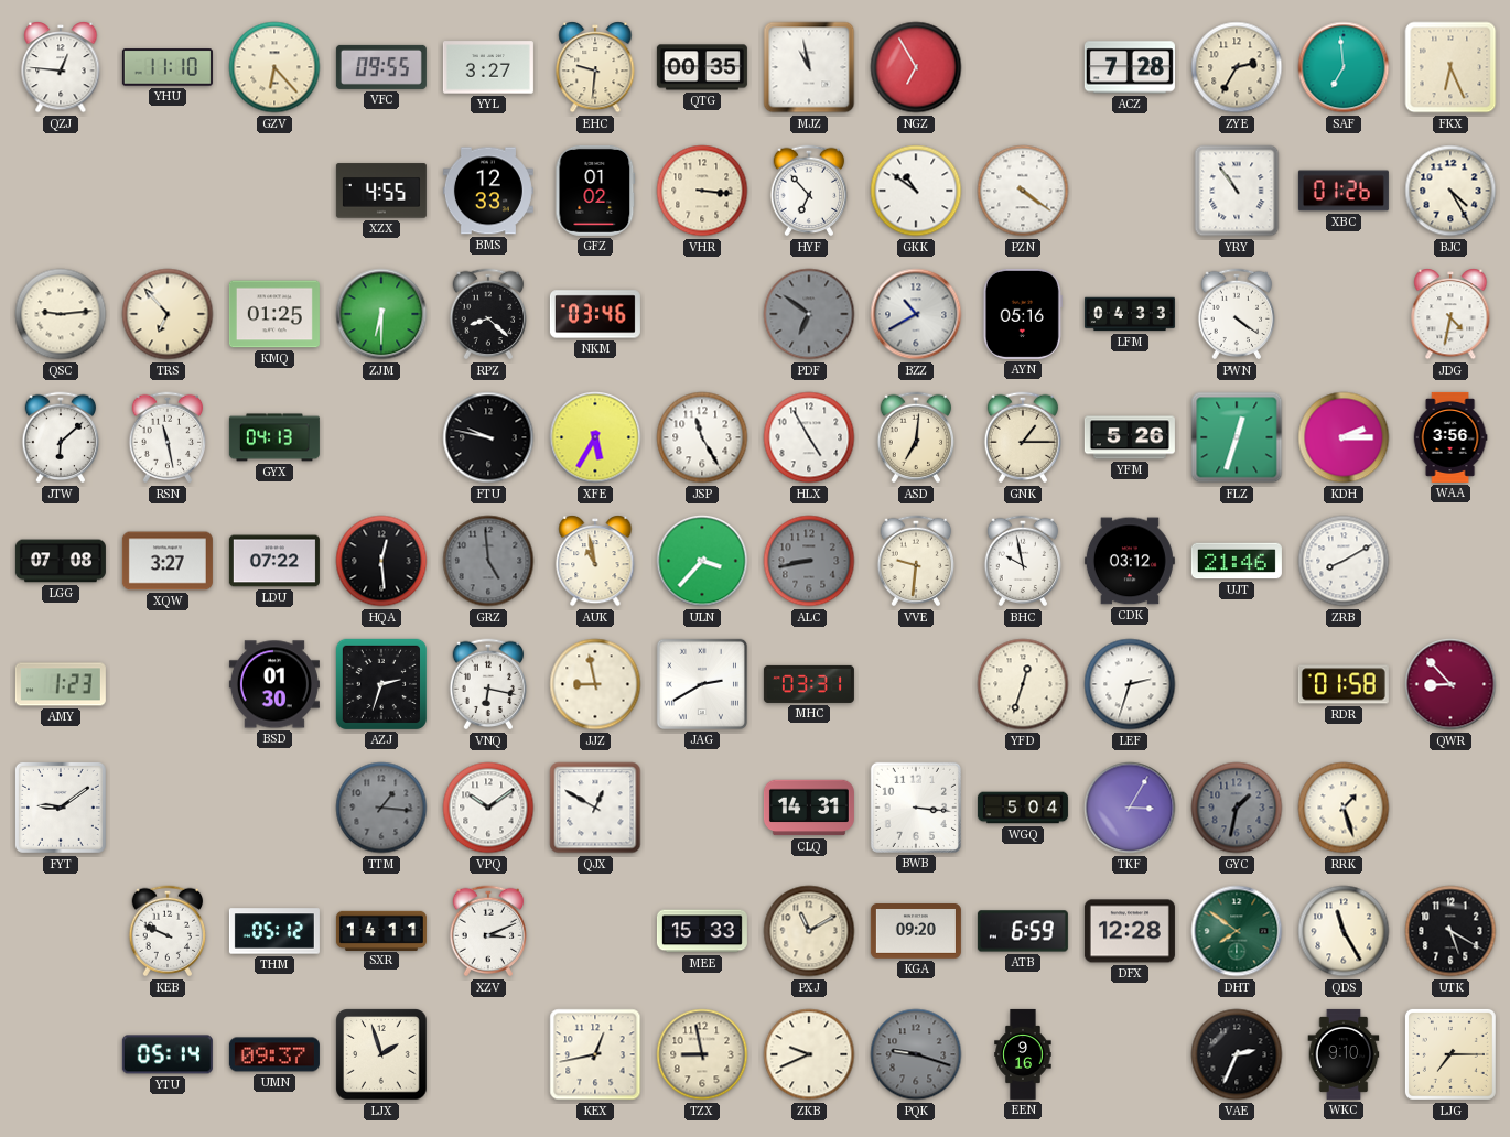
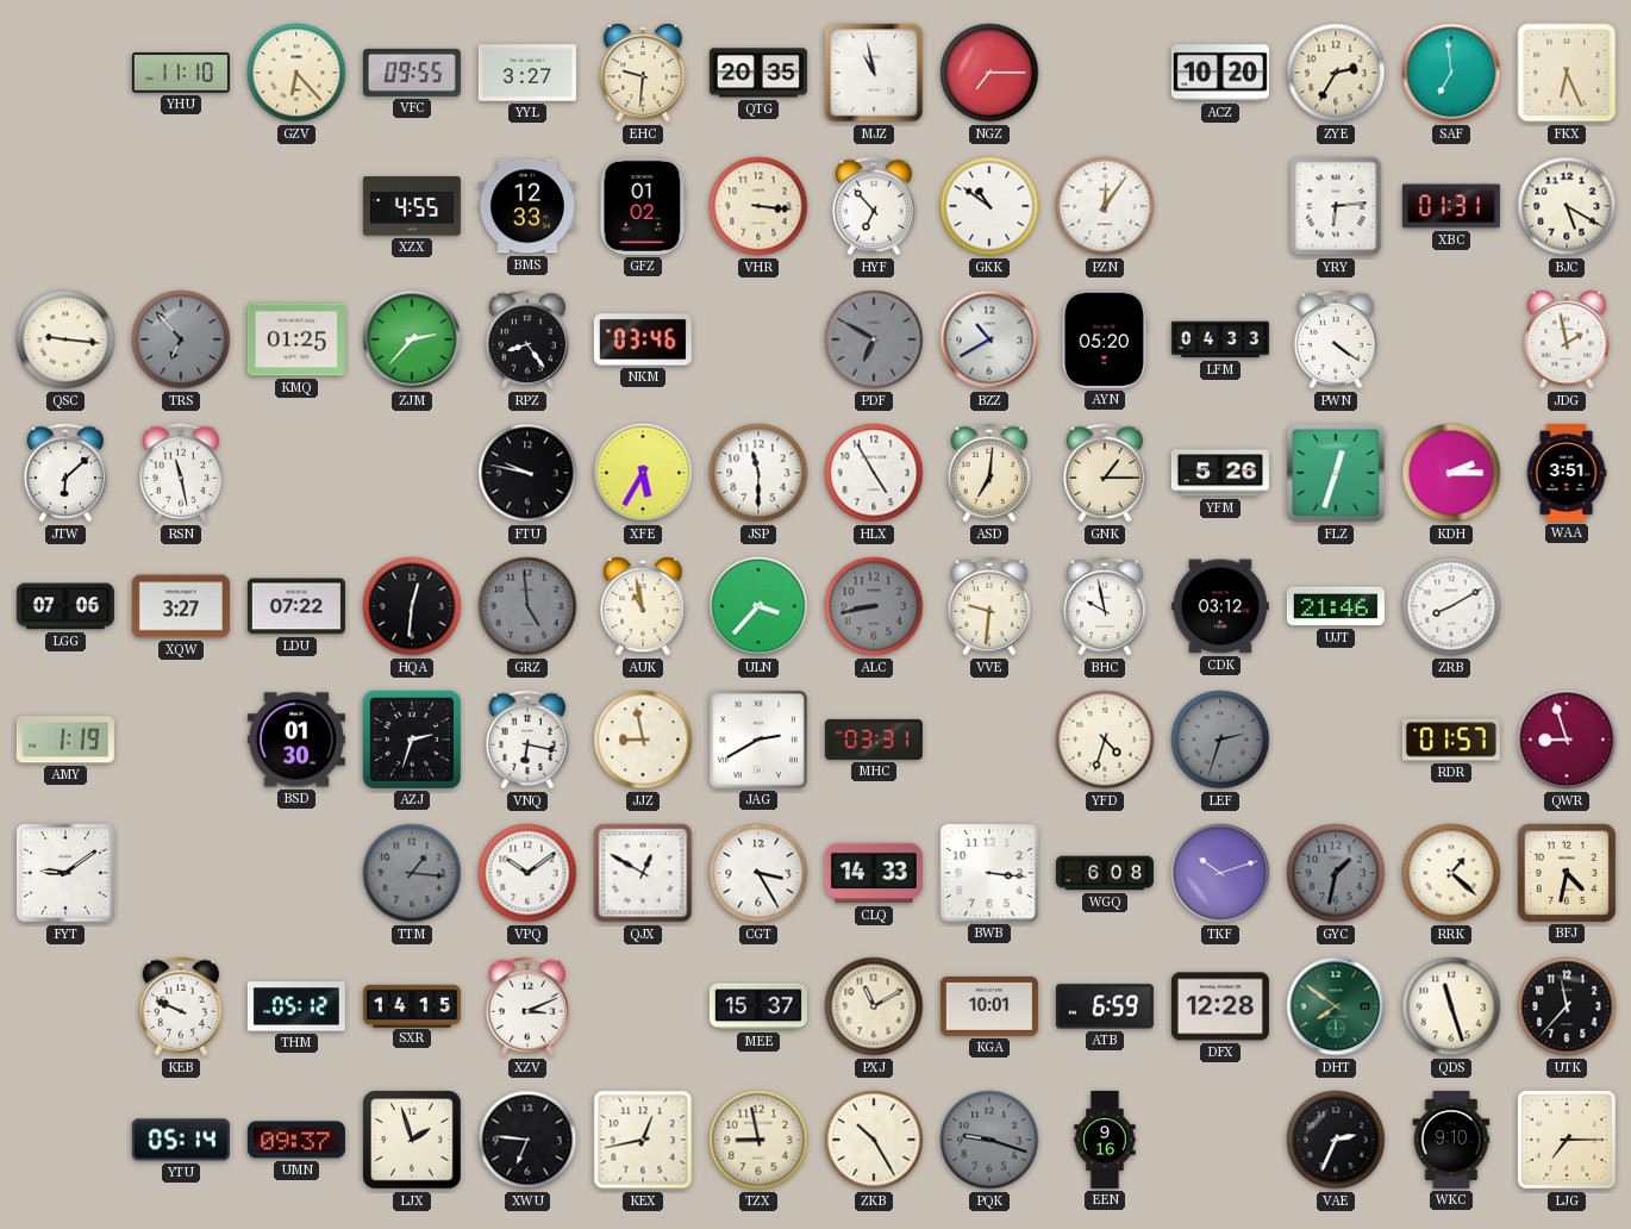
QZJ: 12:46 -> none (61, 68)
QTG: 00:35 -> 20:35 (758, 73)
NGZ: 6:55 -> 7:15 (989, 73)
ACZ: 7:28 -> 10:20 (1220, 73)
PZN: 4:21 -> 12:06 (1105, 206)
YRY: 10:54 -> 6:14 (1336, 206)
XBC: 01:26 -> 01:31 (1451, 206)
BJC: 4:25 -> 5:20 (1567, 206)
QSC: 9:14 -> 9:16 (65, 339)
TRS dial: cream -> grey (181, 339)
ZJM: 6:30 -> 2:37 (412, 339)
RPZ: 8:22 -> 8:24 (527, 339)
PDF: 6:51 -> 6:50 (874, 339)
AYN: 05:16 -> 05:20 (1105, 339)
JDG: 4:32 -> 1:58 (1567, 341)
GYX: 04:13 -> none (274, 437)
JSP: 11:25 -> 11:30 (758, 473)
WAA: 3:56 -> 3:51 (1567, 473)
LGG: 07:08 -> 07:06 (65, 606)
HQA: 12:29 -> 12:31 (412, 606)
AMY: 1:23 -> 1:19 (65, 740)
YFD: 12:33 -> 4:33 (1105, 740)
LEF dial: white -> grey (1220, 740)
RDR: 01:58 -> 01:57 (1451, 740)
QWR: 8:53 -> 8:57 (1567, 740)
CGT: none -> 3:25 (758, 873)
CLQ: 14:31 -> 14:33 (874, 873)
WGQ: 5:04 -> 6:08 (1105, 873)
TKF: 3:05 -> 10:12 (1220, 873)
RRK: 1:27 -> 1:22 (1451, 873)
BFJ: none -> 4:32 (1567, 873)
SXR: 14:11 -> 14:15 (412, 1005)
MEE: 15:33 -> 15:37 (758, 1006)
KGA: 09:20 -> 10:01 (989, 1007)
QDS: 11:25 -> 11:27 (1451, 1006)
UTK: 5:20 -> 11:37 (1567, 1006)
XWU: none -> 6:46 (527, 1140)
ZKB: 9:41 -> 10:25 (874, 1140)
